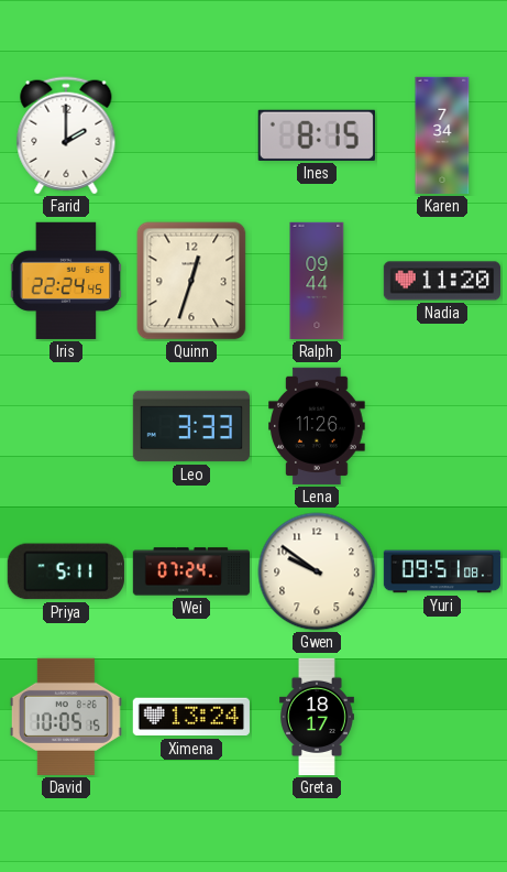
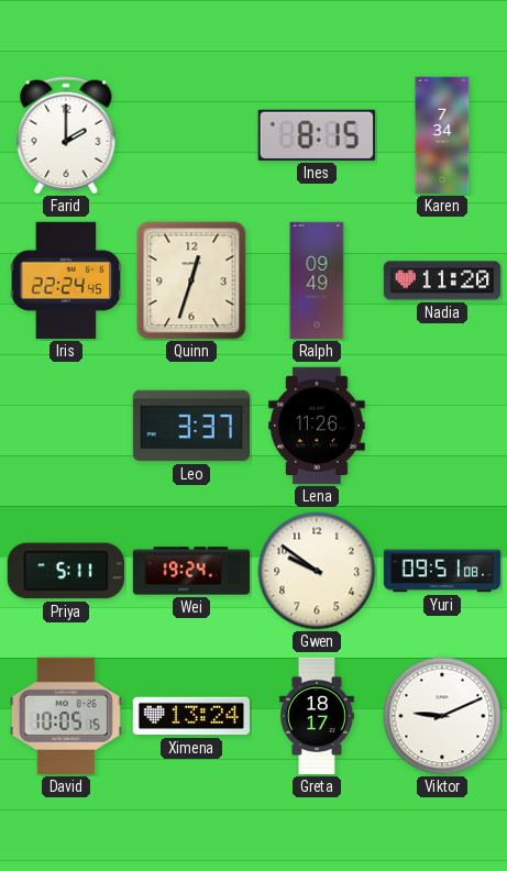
Ralph: 09:44 -> 09:49 (317, 280)
Leo: 3:33 -> 3:37 (190, 426)
Wei: 07:24 -> 19:24 (190, 571)
Viktor: none -> 9:11 (442, 716)
